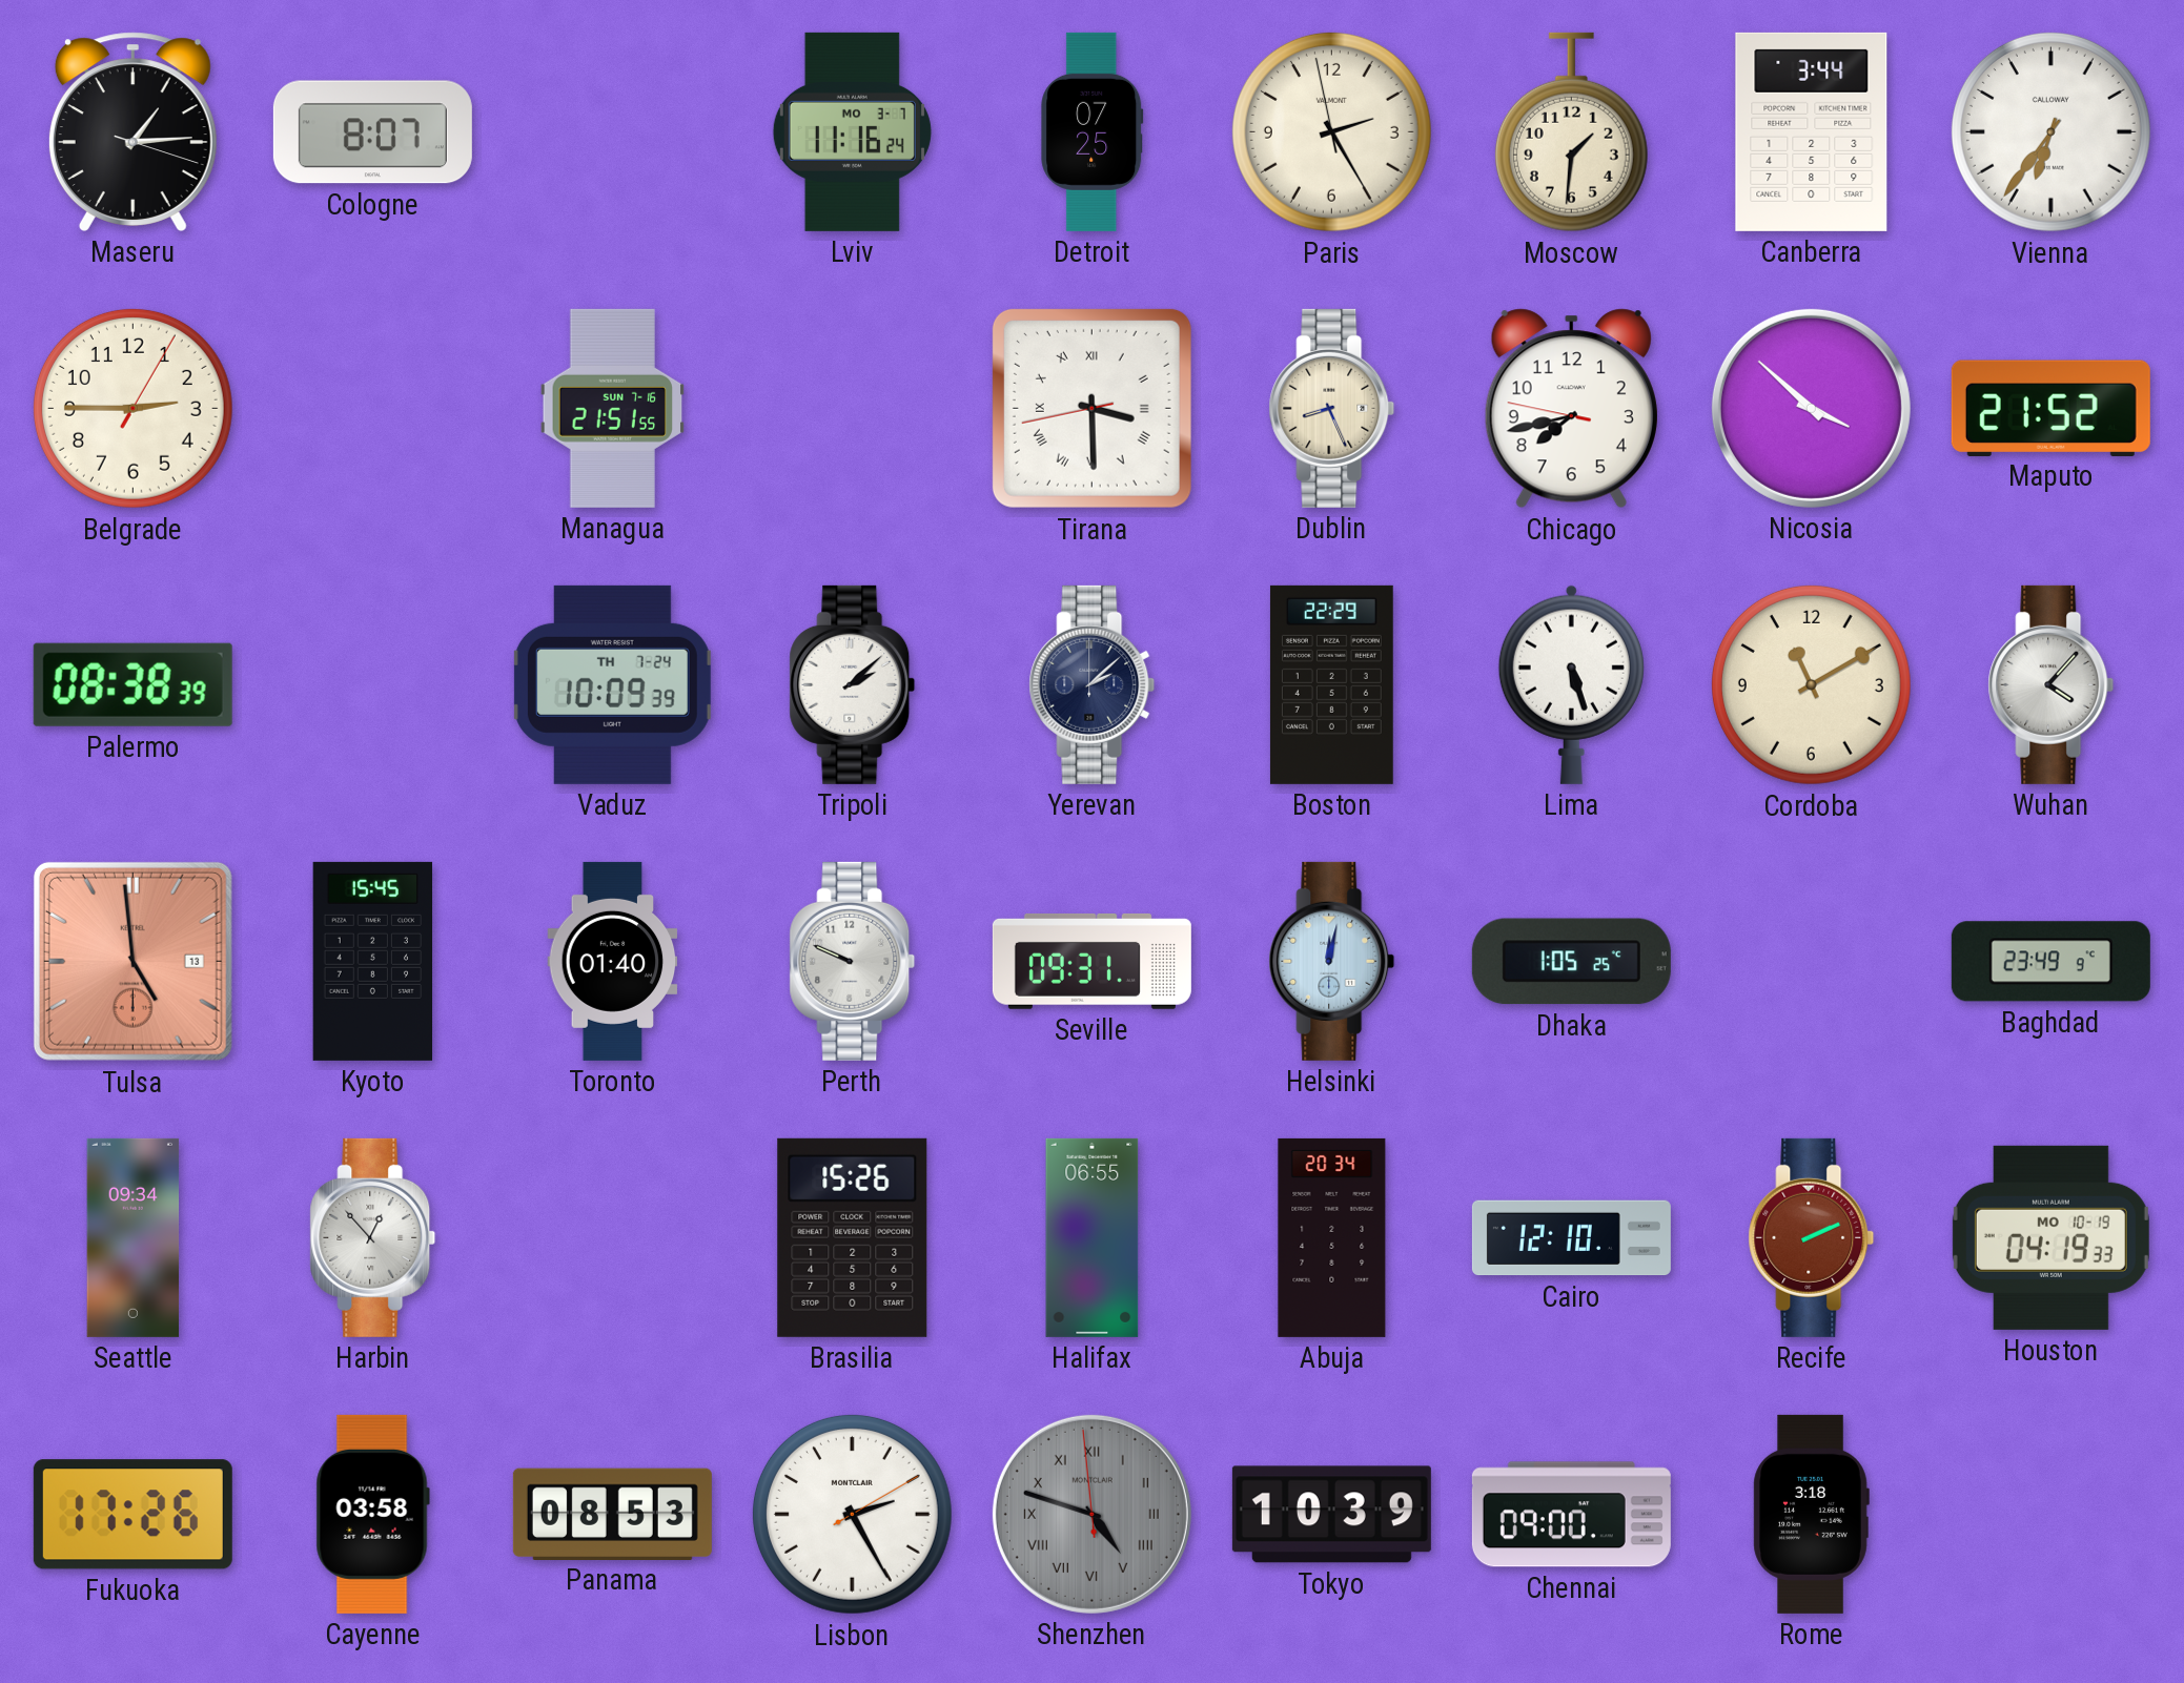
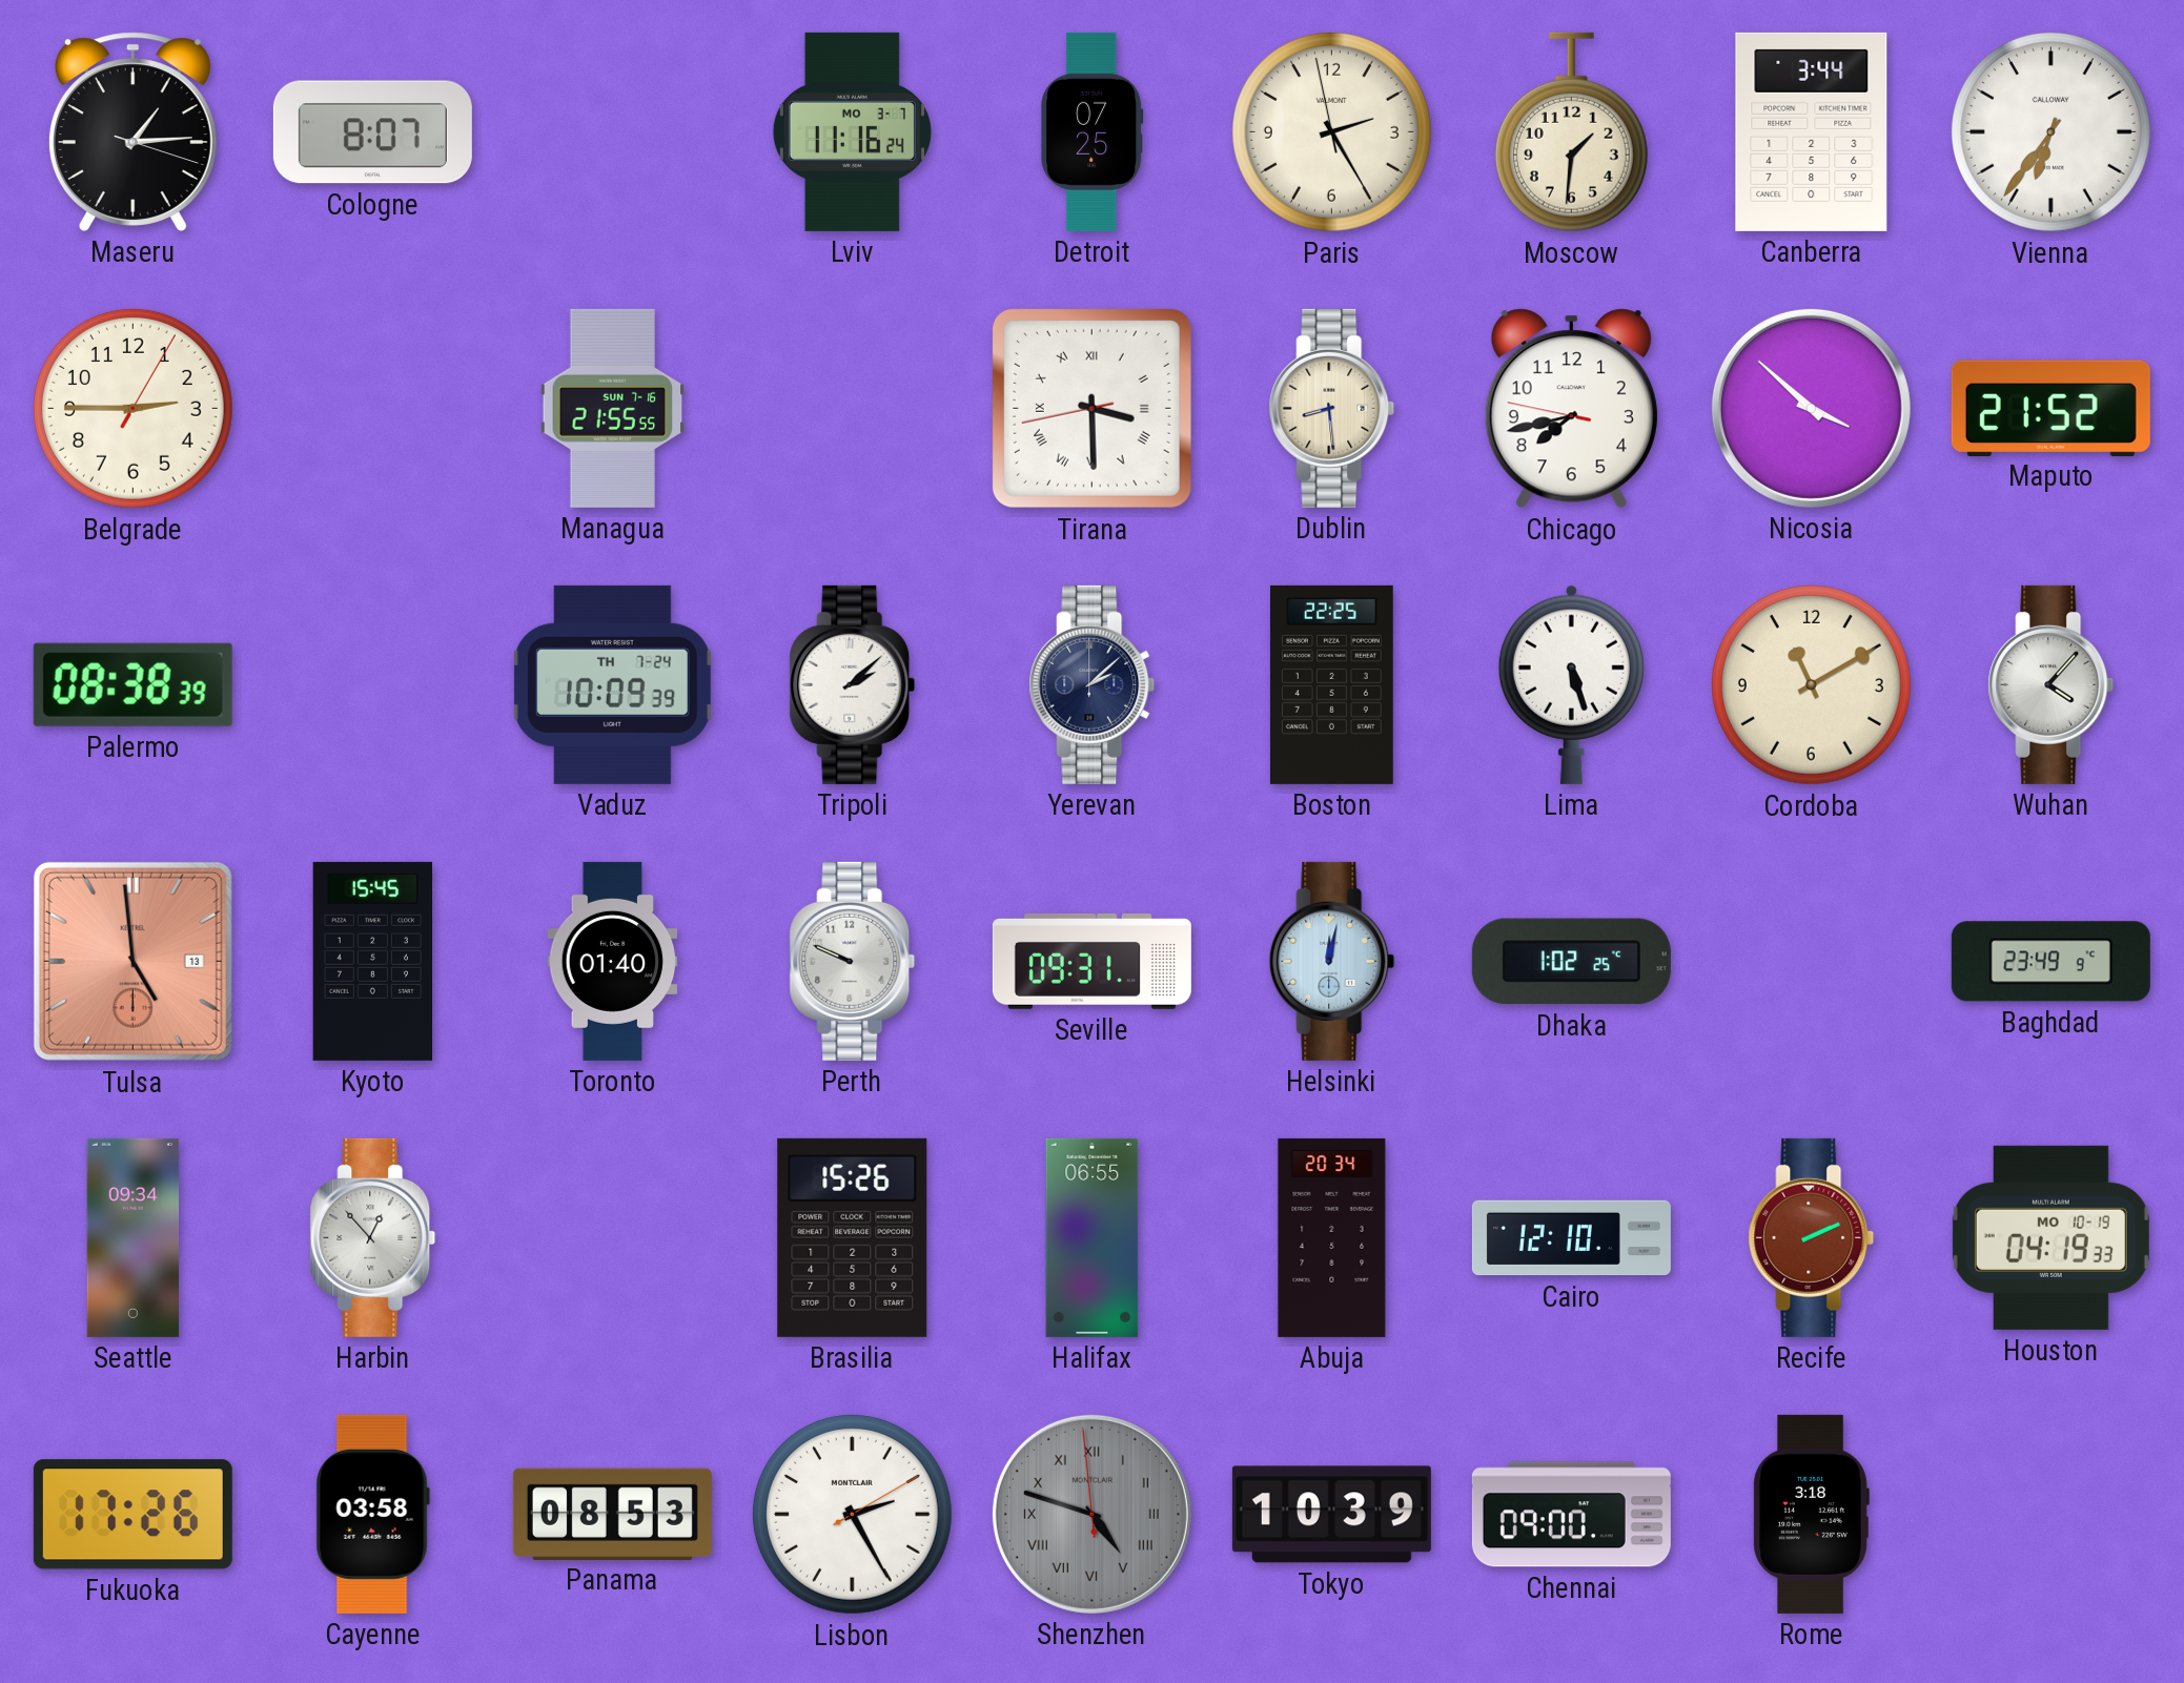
Managua: 21:51 -> 21:55 (613, 408)
Dublin: 8:26 -> 8:29 (1332, 408)
Boston: 22:29 -> 22:25 (1331, 684)
Dhaka: 1:05 -> 1:02 (1571, 962)
